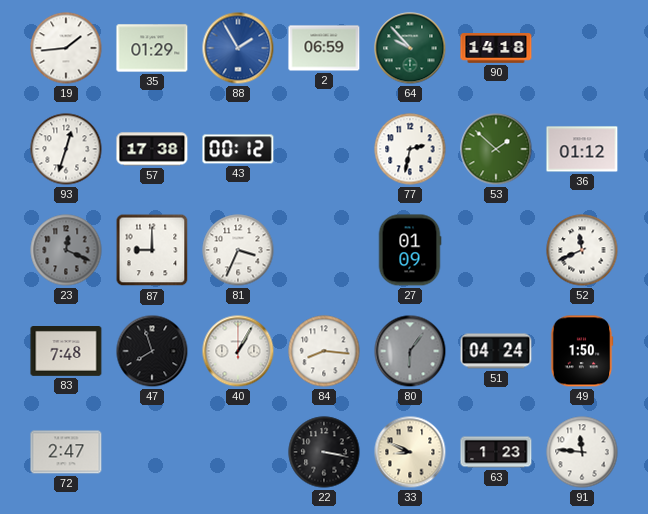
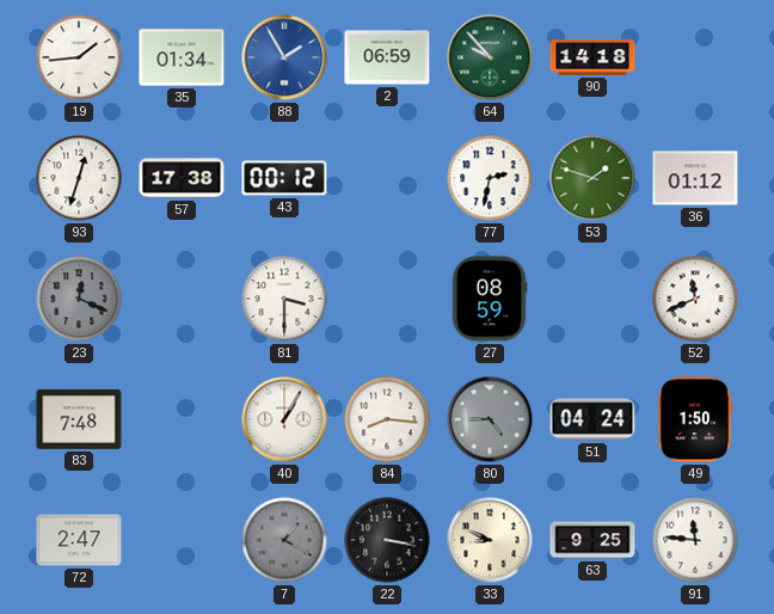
35: 01:29 -> 01:34 (182, 57)
53: 1:52 -> 1:48 (592, 178)
87: 9:00 -> none (152, 250)
81: 3:34 -> 3:30 (284, 299)
27: 01:09 -> 08:59 (490, 299)
47: 7:57 -> none (152, 351)
80: 6:06 -> 4:45 (490, 419)
7: none -> 1:20 (284, 540)
63: 1:23 -> 9:25 (592, 540)
